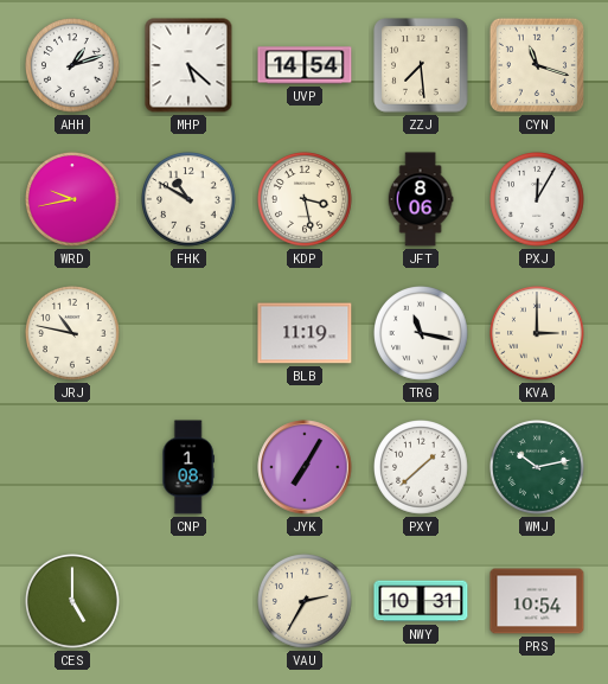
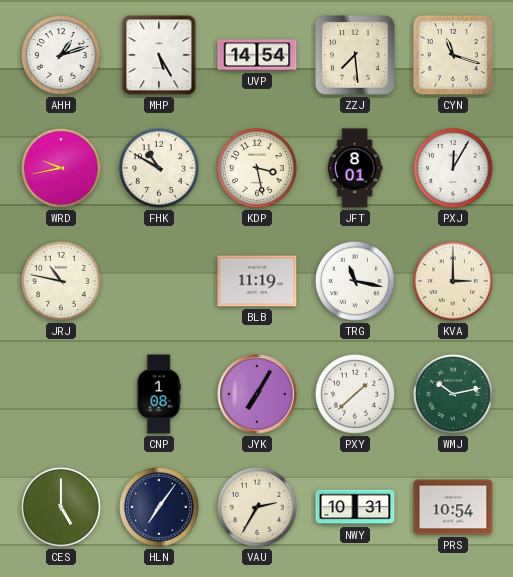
MHP: 5:22 -> 5:25 (159, 55)
JFT: 8:06 -> 8:01 (355, 168)
HLN: none -> 7:06 (160, 508)
